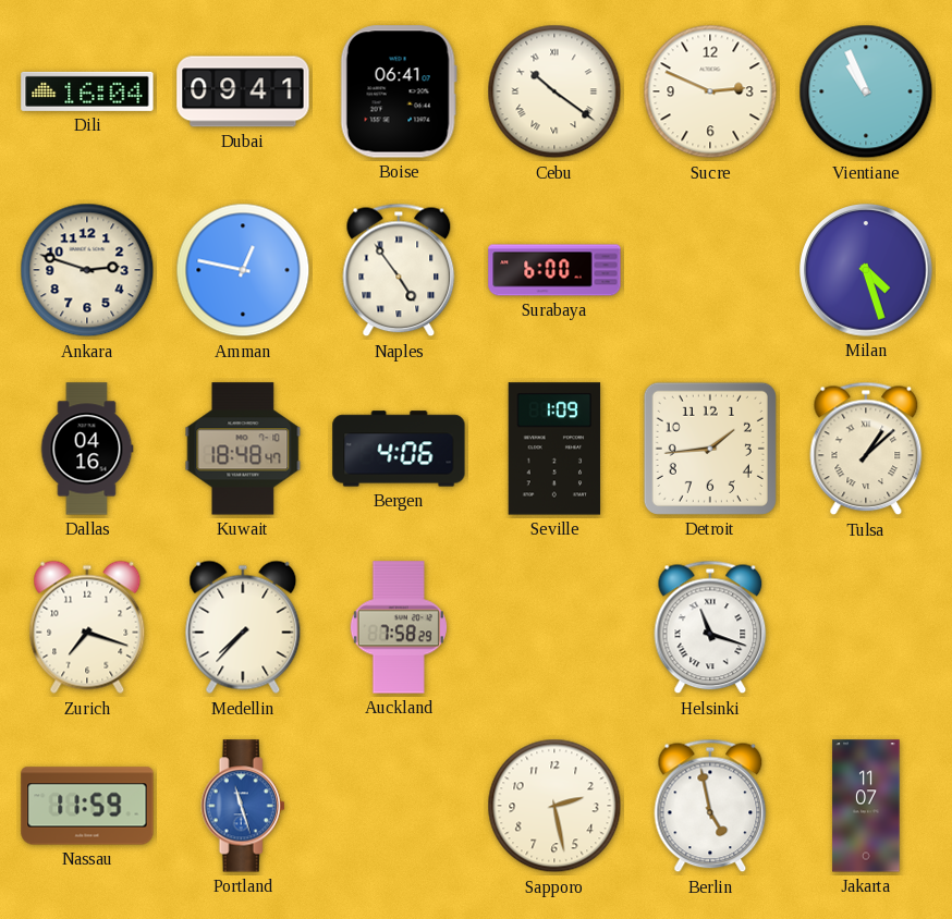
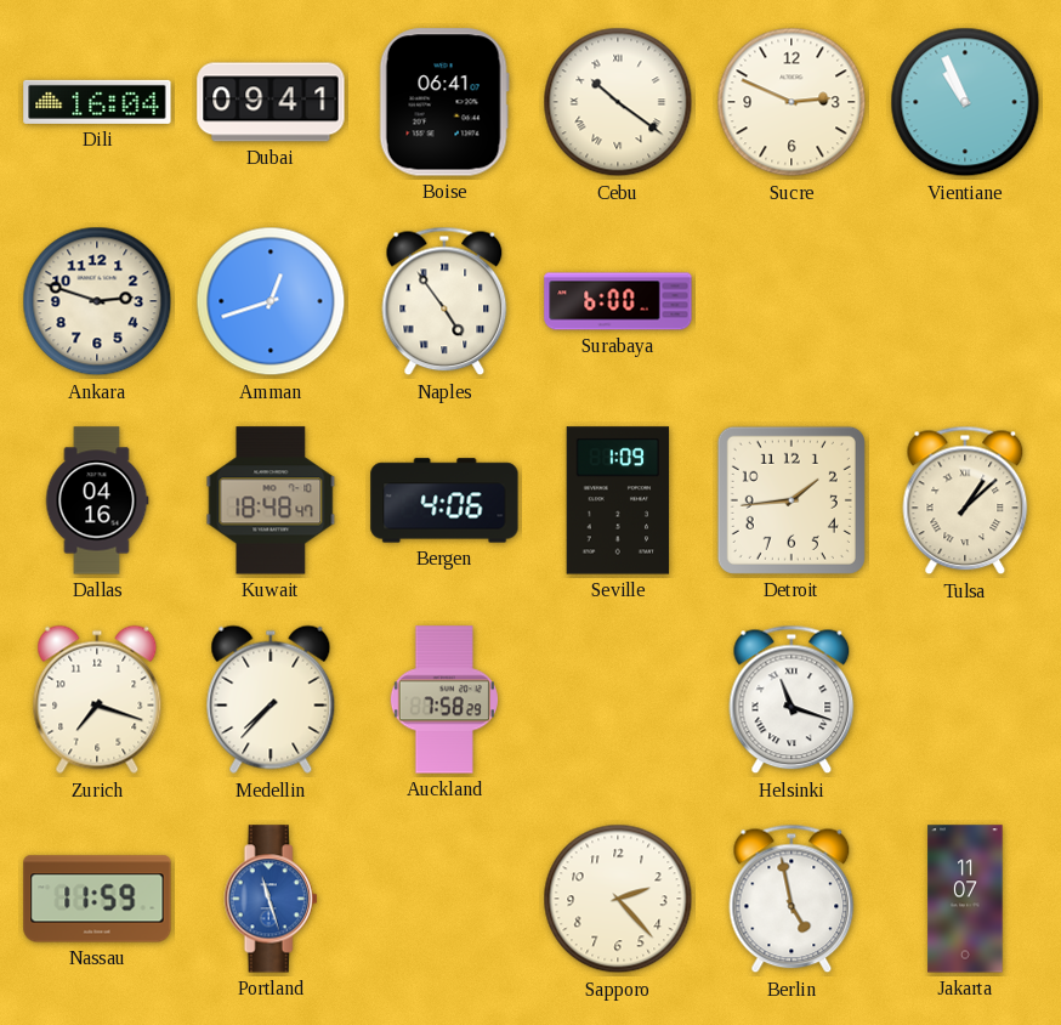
Amman: 12:47 -> 12:42 (271, 301)
Milan: 4:27 -> none (866, 270)
Sapporo: 2:28 -> 2:23 (618, 899)
